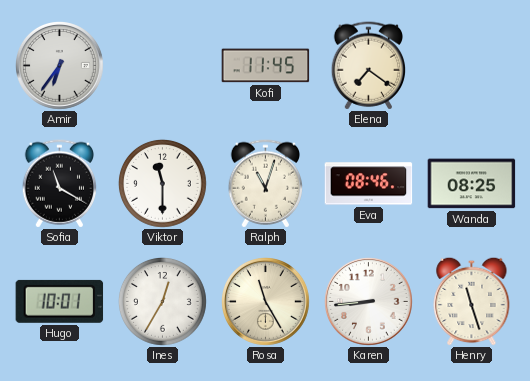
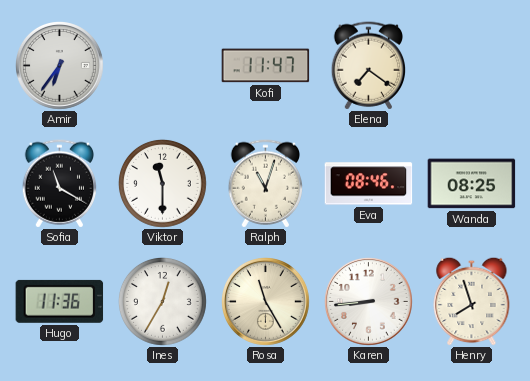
Kofi: 11:45 -> 11:47 (266, 66)
Hugo: 10:01 -> 11:36 (60, 301)
Henry: 11:27 -> 7:57 (472, 301)
